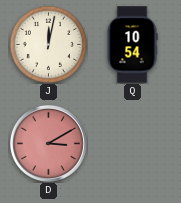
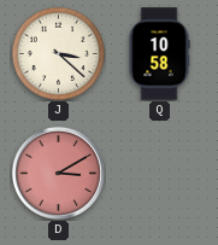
J: 12:02 -> 3:22 (58, 53)
Q: 10:54 -> 10:58 (159, 54)
